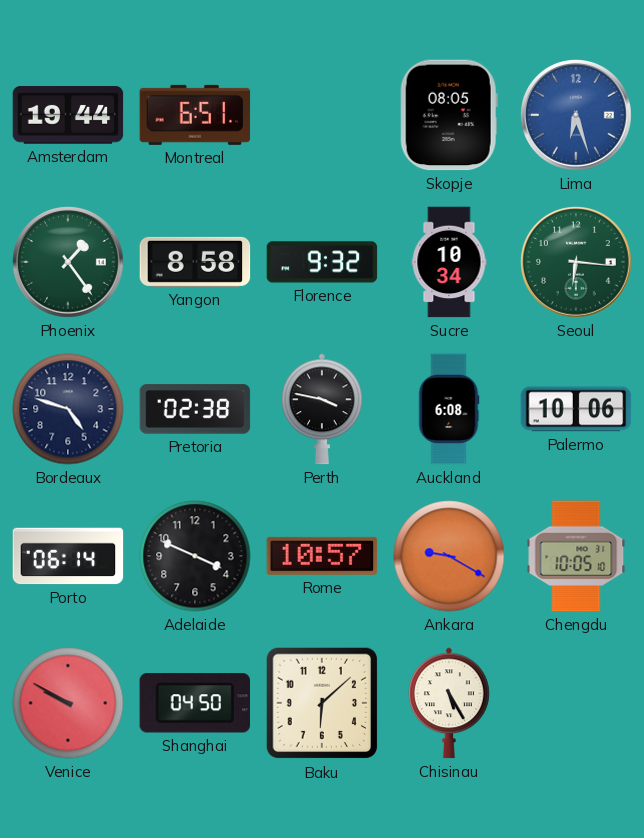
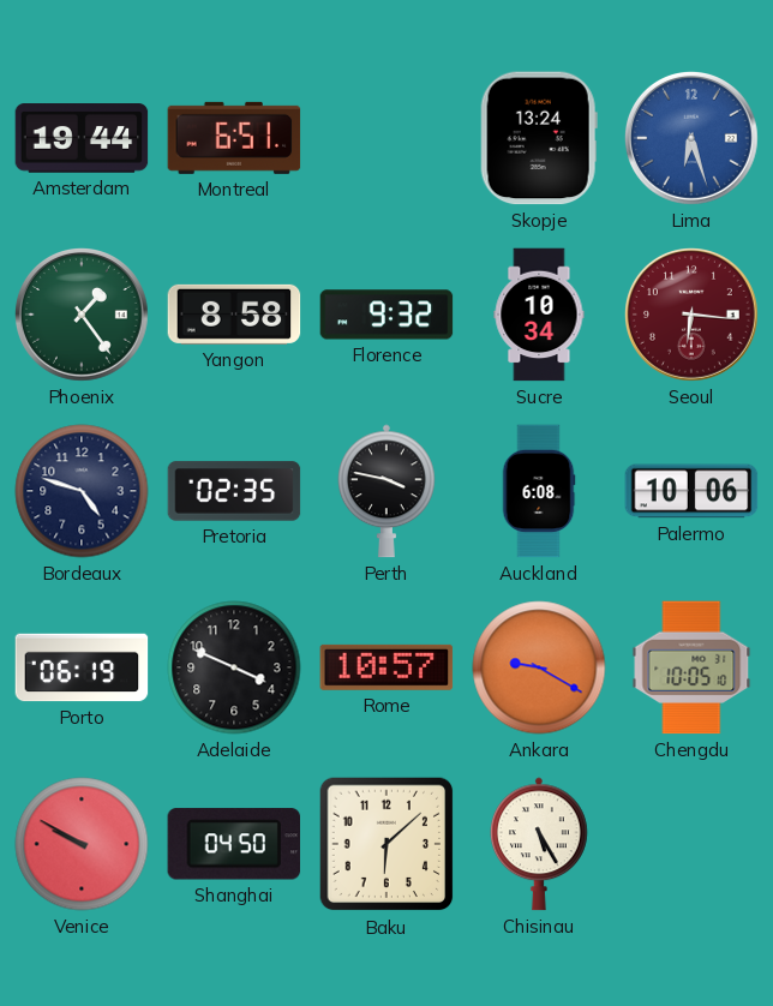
Skopje: 08:05 -> 13:24 (539, 138)
Seoul dial: green -> burgundy (693, 316)
Pretoria: 02:38 -> 02:35 (234, 491)
Porto: 06:14 -> 06:19 (82, 667)
